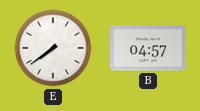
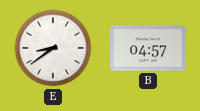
E: 7:39 -> 8:39 (53, 48)
